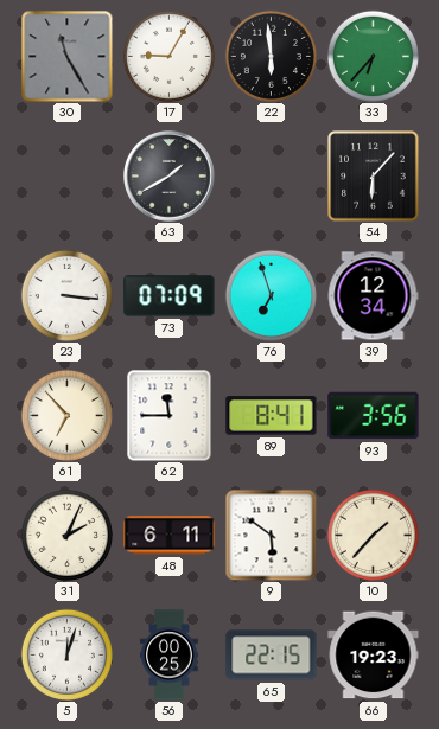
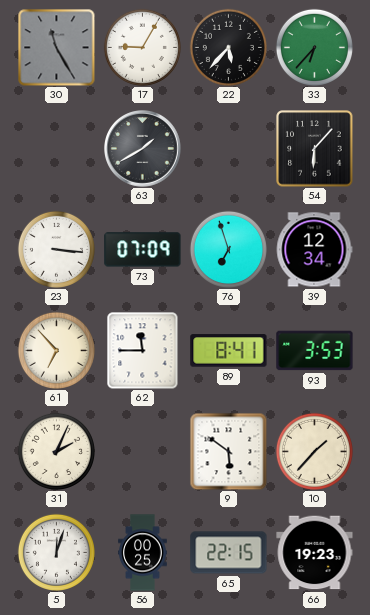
22: 5:59 -> 5:37 (228, 47)
93: 3:56 -> 3:53 (315, 351)
48: 6:11 -> none (170, 536)
